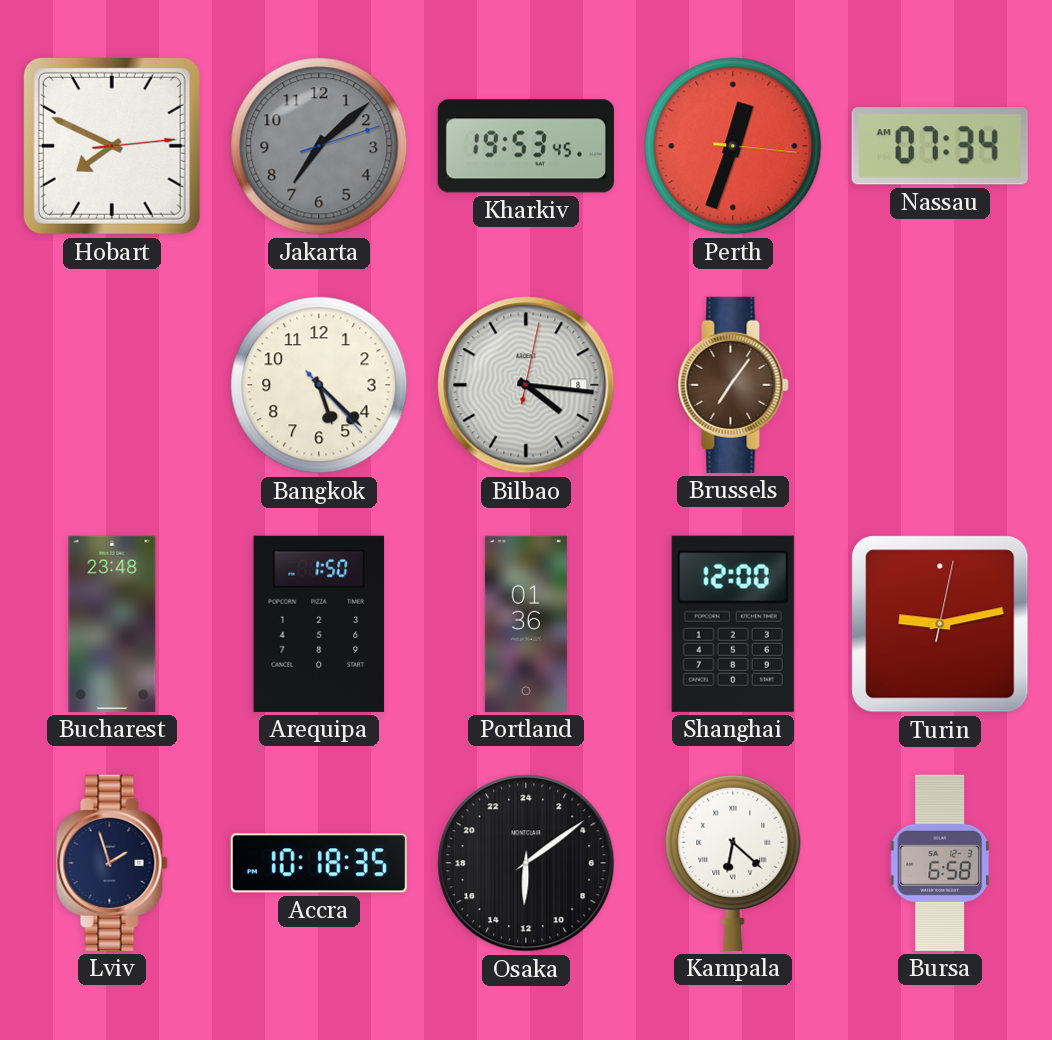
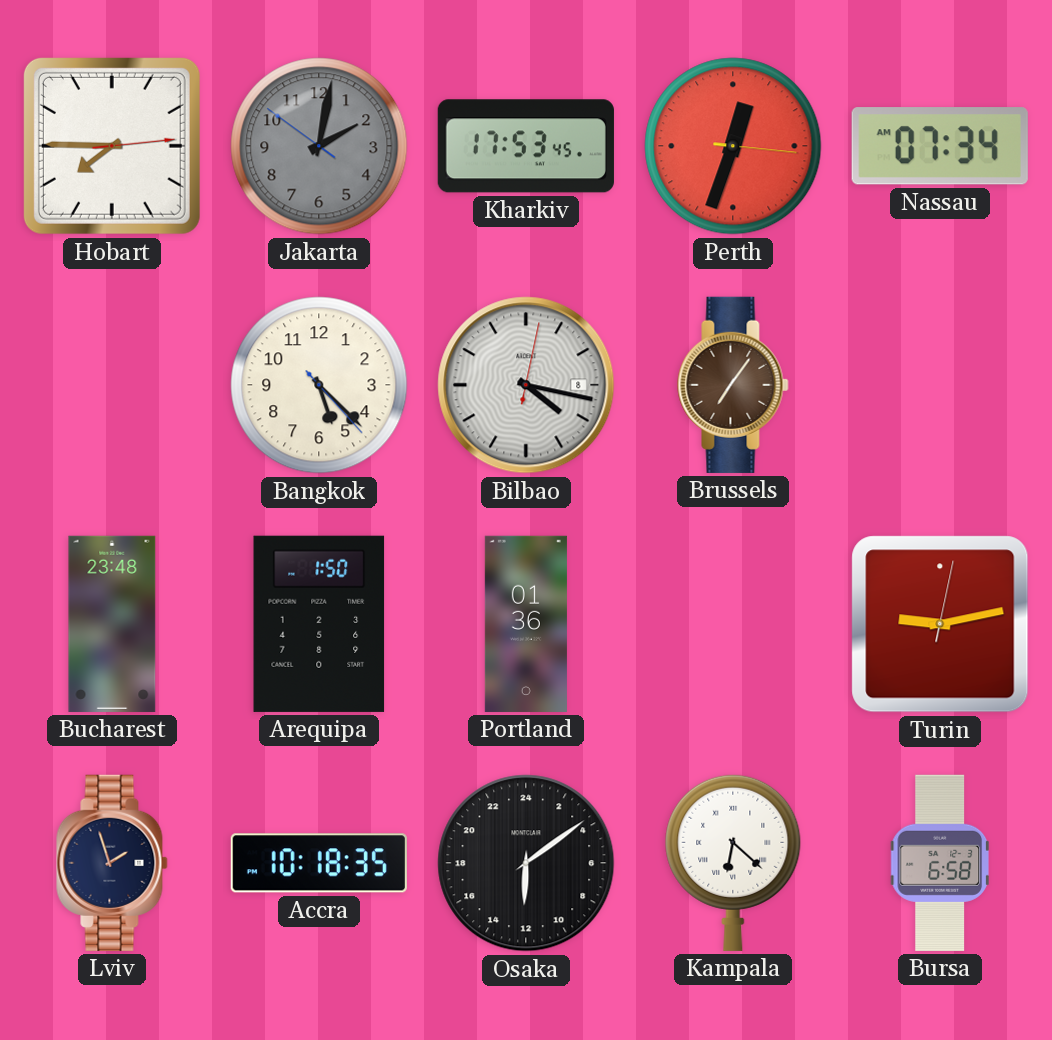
Hobart: 7:49 -> 7:45 (112, 146)
Jakarta: 7:08 -> 2:01 (319, 146)
Kharkiv: 19:53 -> 17:53 (526, 146)
Bilbao: 4:16 -> 4:17 (526, 385)
Shanghai: 12:00 -> none (733, 624)
